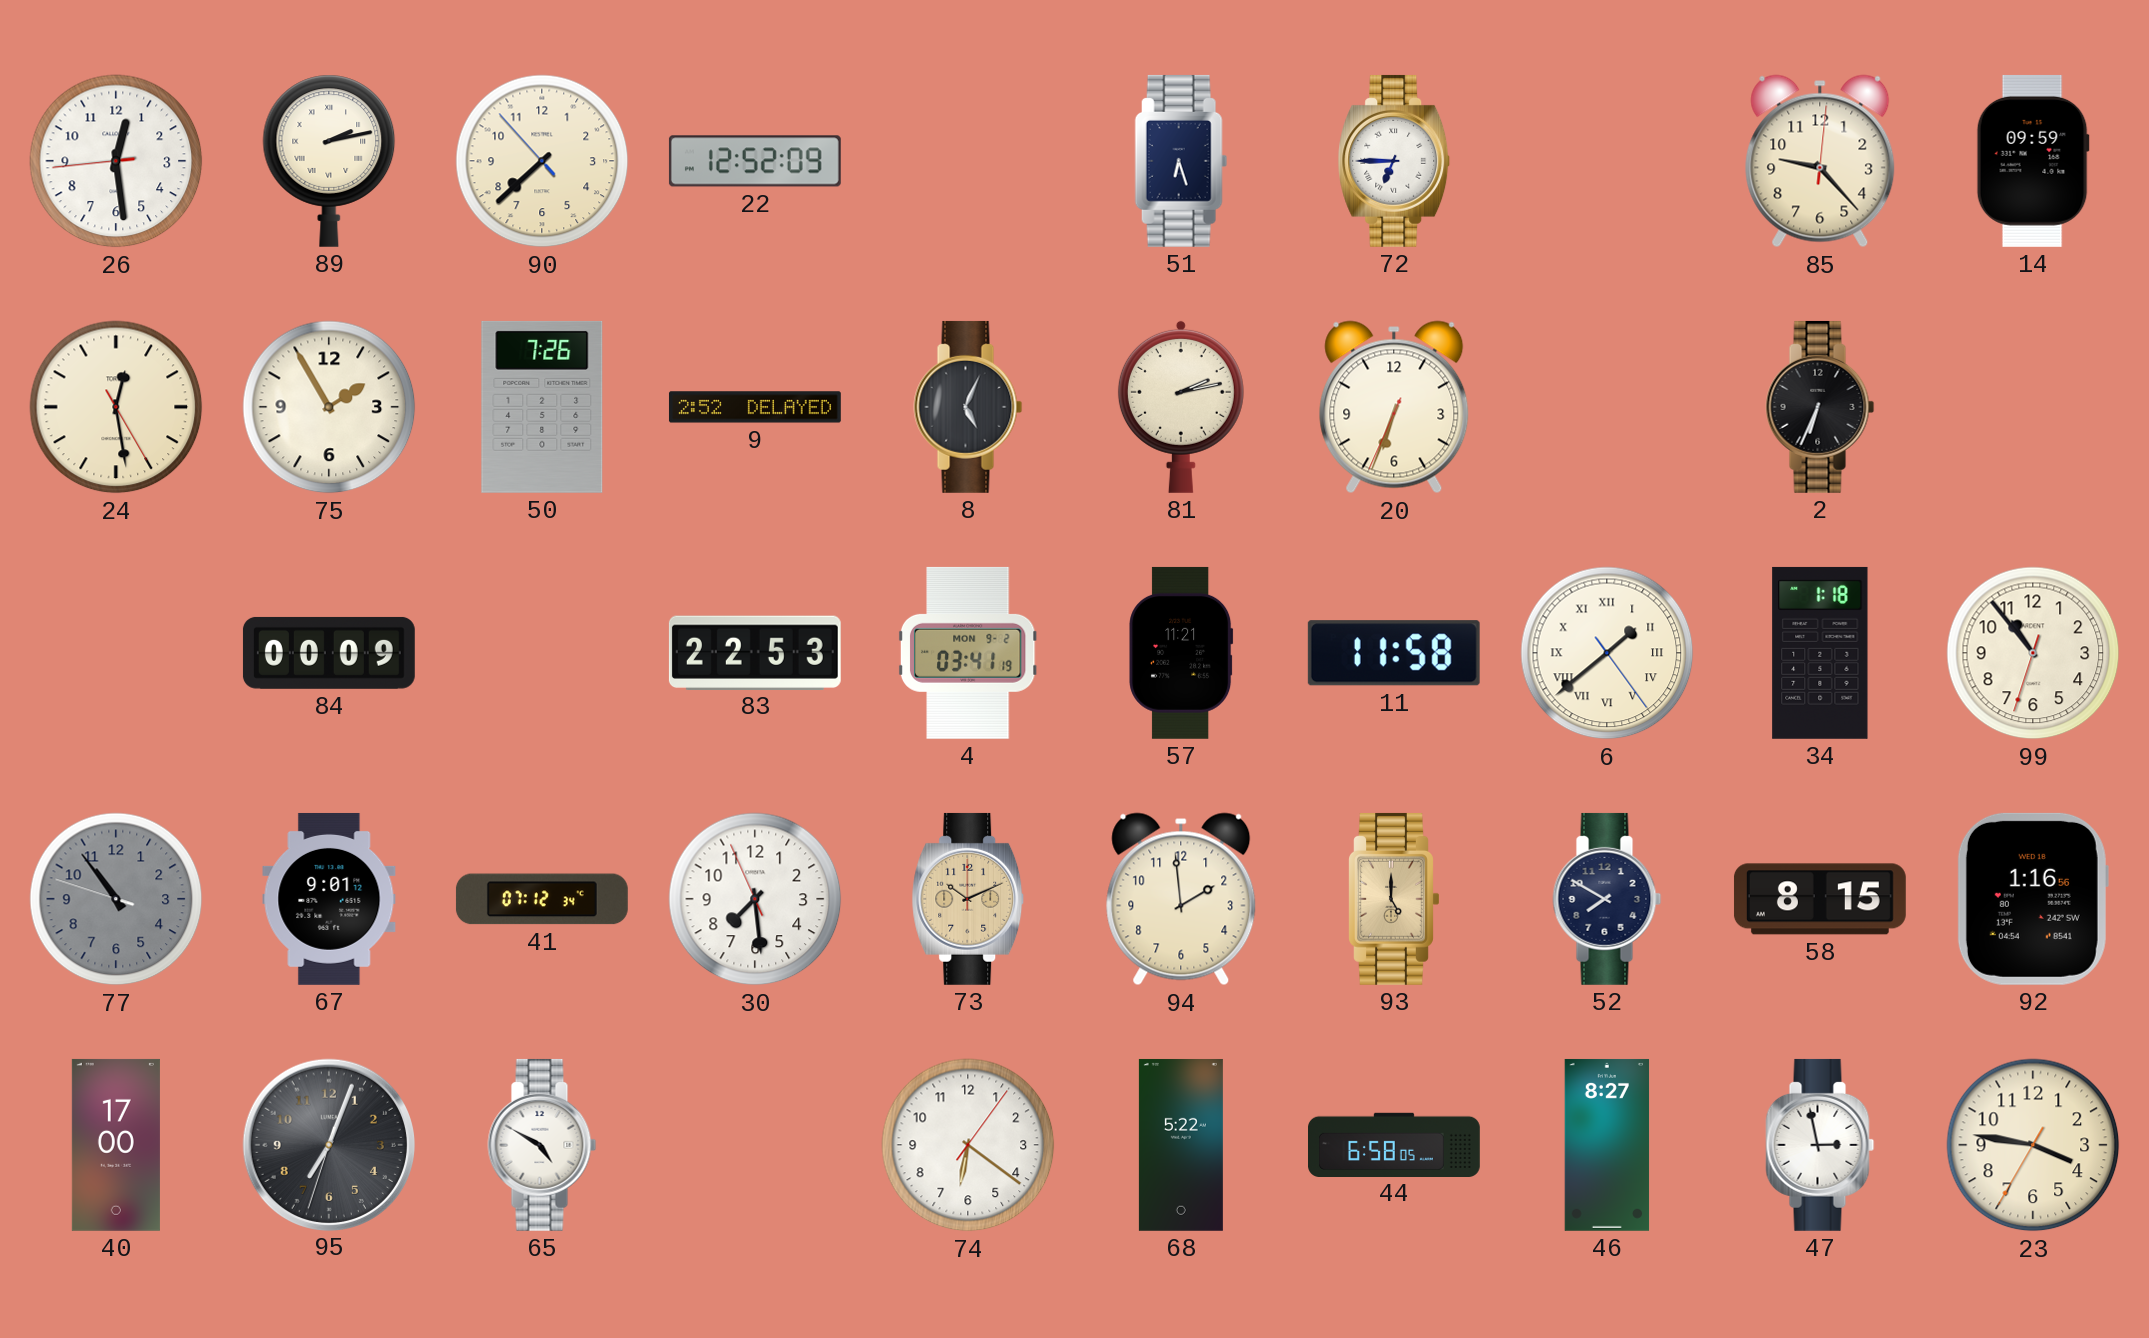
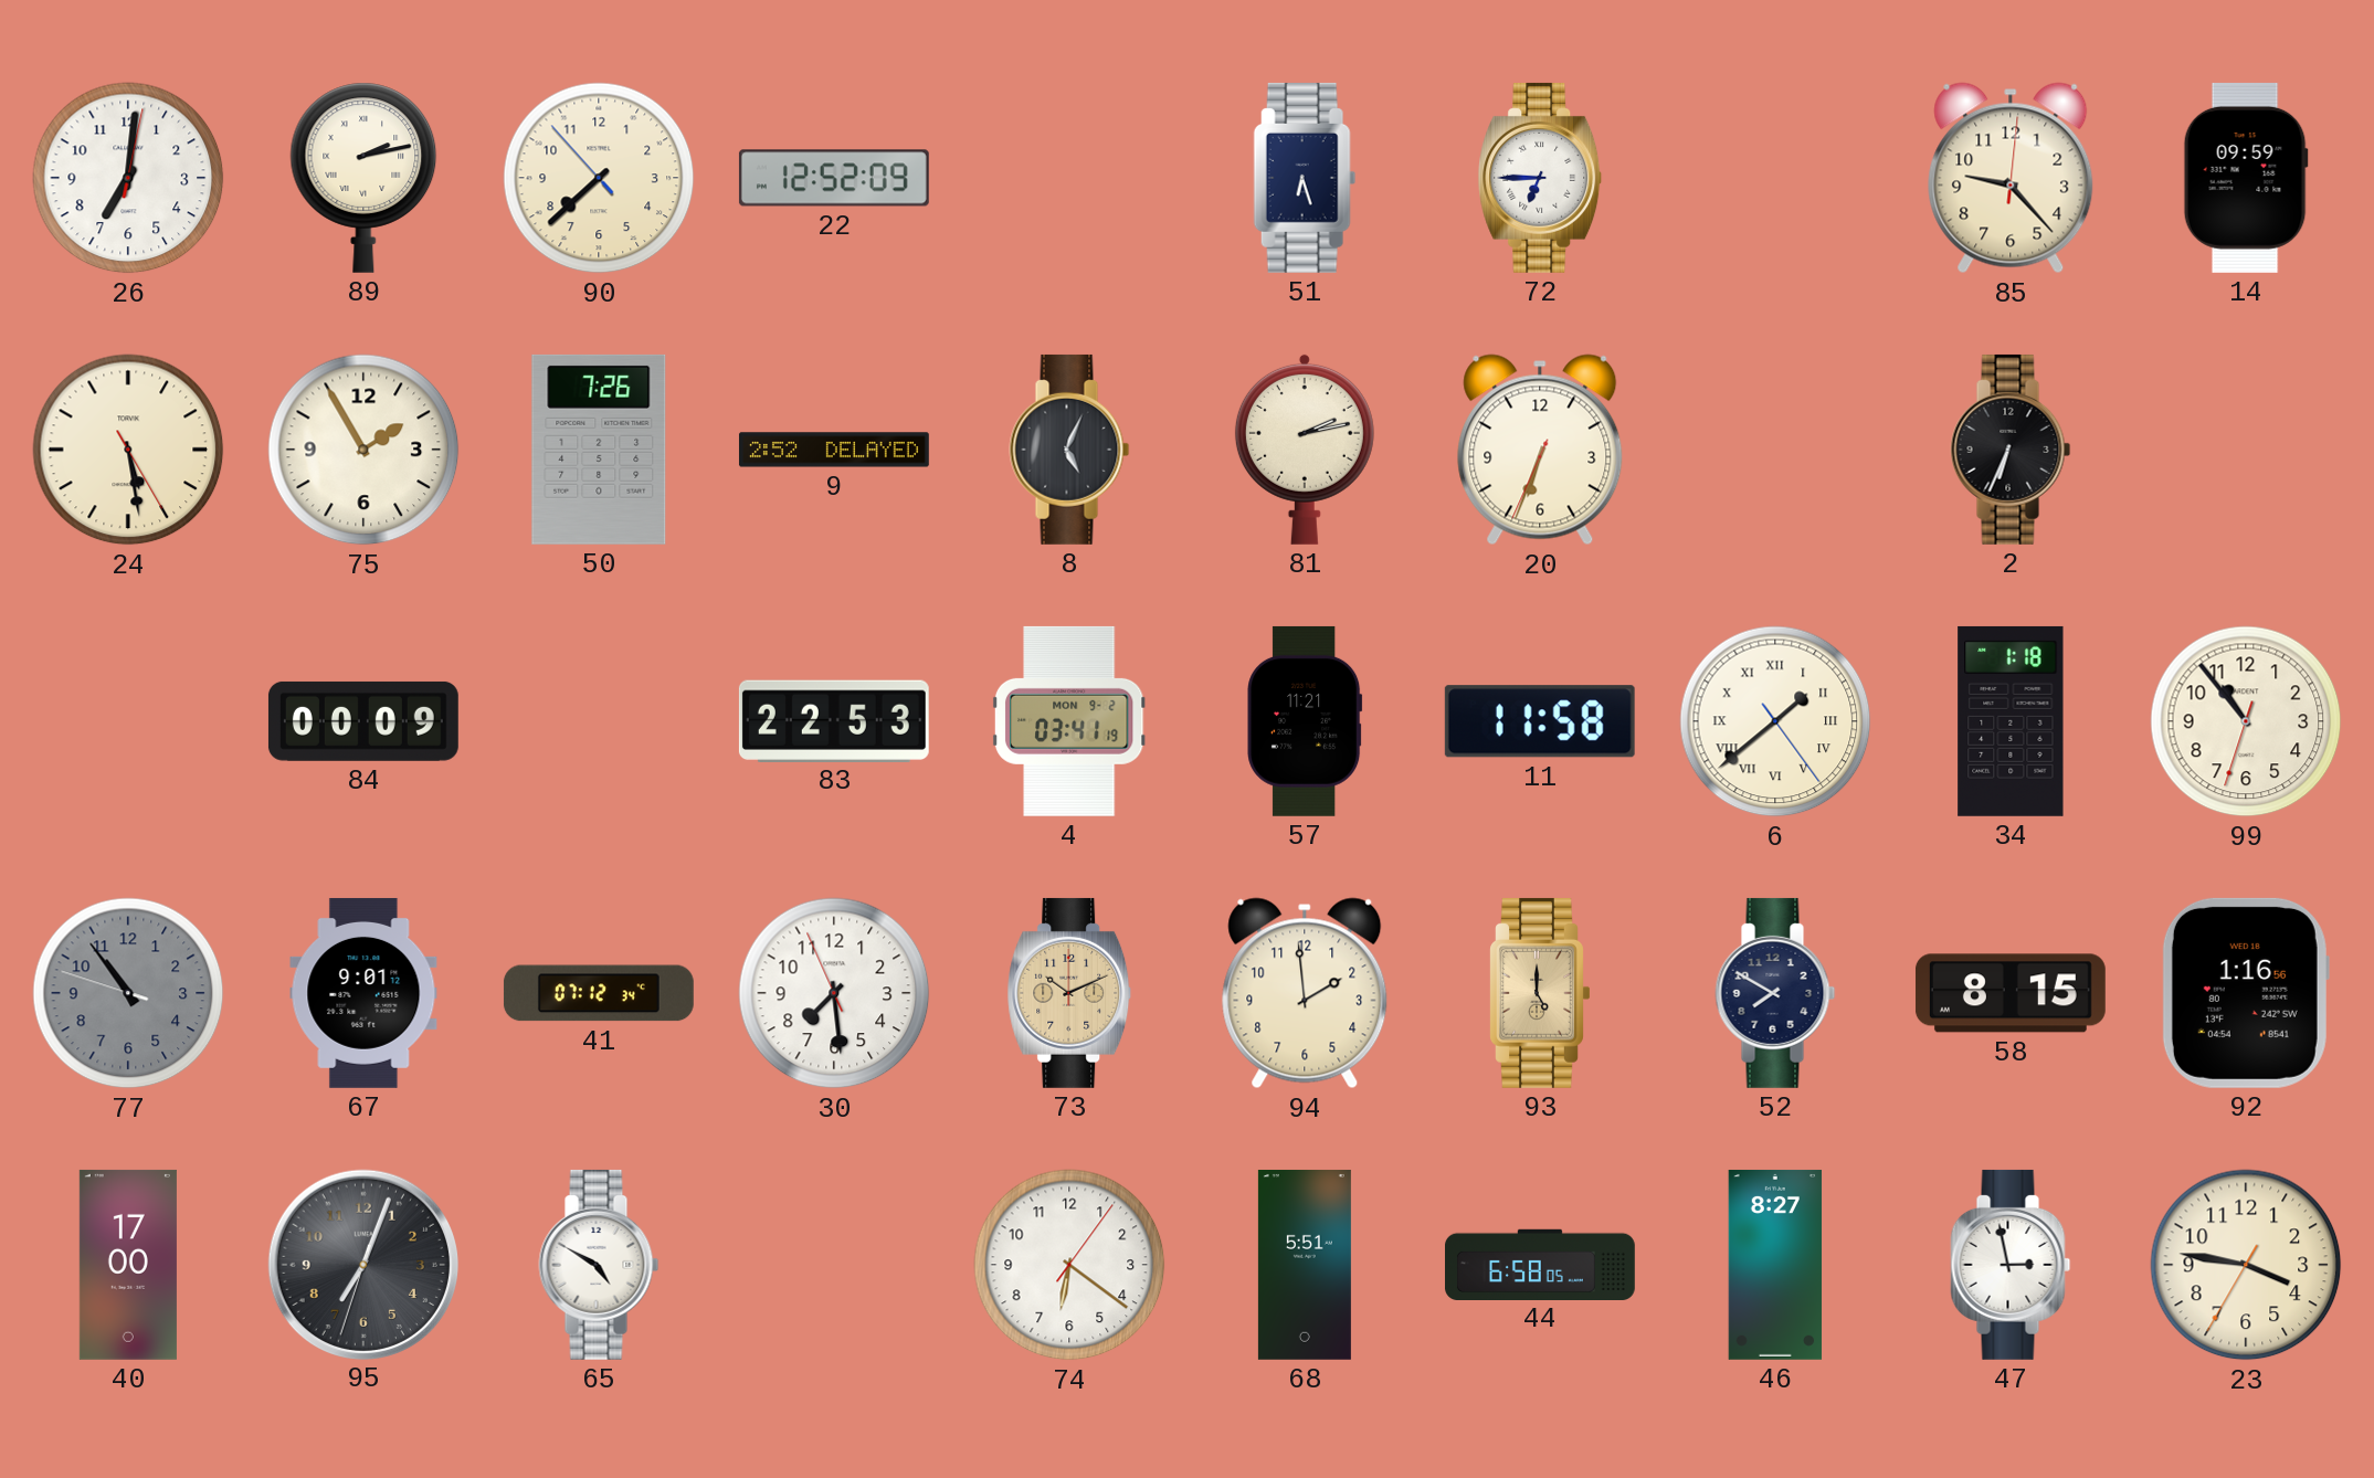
26: 12:28 -> 7:01 (128, 178)
24: 12:28 -> 5:28 (128, 450)
68: 5:22 -> 5:51 (1305, 1265)
